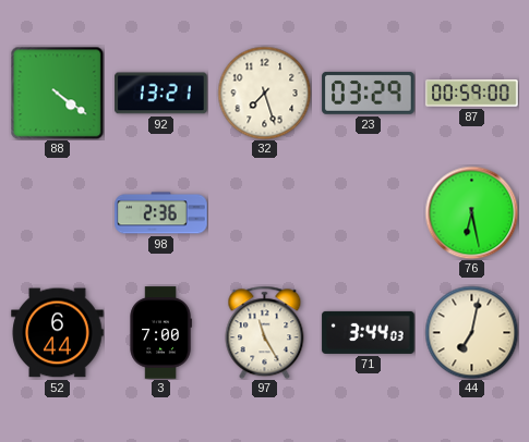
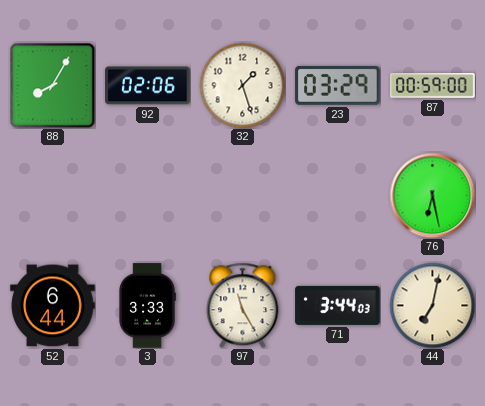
88: 4:21 -> 8:05 (52, 85)
92: 13:21 -> 02:06 (148, 86)
32: 7:27 -> 1:27 (242, 85)
98: 2:36 -> none (161, 213)
3: 7:00 -> 3:33 (147, 306)
